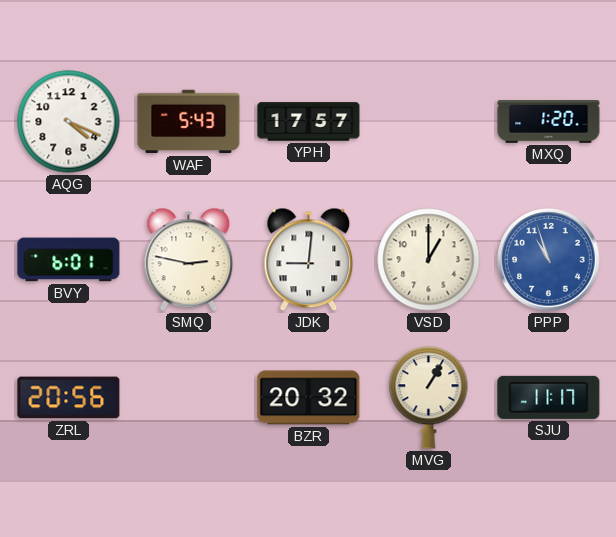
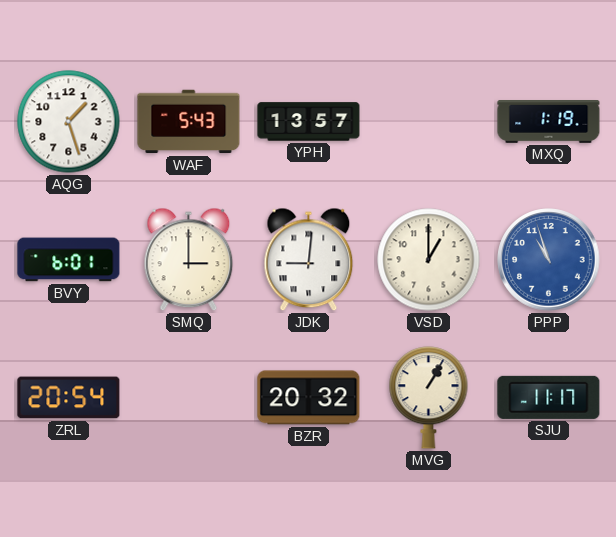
AQG: 4:19 -> 1:27 (69, 122)
YPH: 17:57 -> 13:57 (309, 122)
MXQ: 1:20 -> 1:19 (549, 122)
SMQ: 2:47 -> 3:00 (189, 260)
ZRL: 20:56 -> 20:54 (69, 398)
